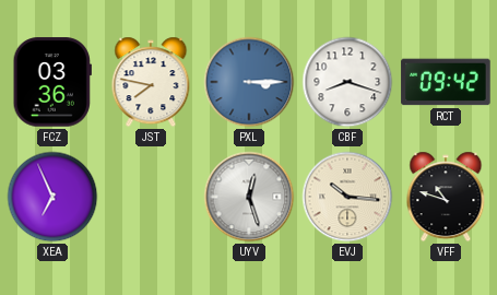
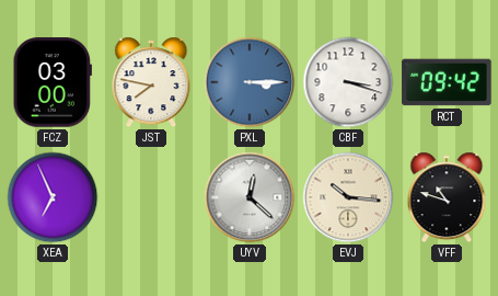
FCZ: 03:36 -> 03:00 (53, 82)
CBF: 8:18 -> 3:18 (348, 82)
UYV: 12:27 -> 12:22 (250, 197)
